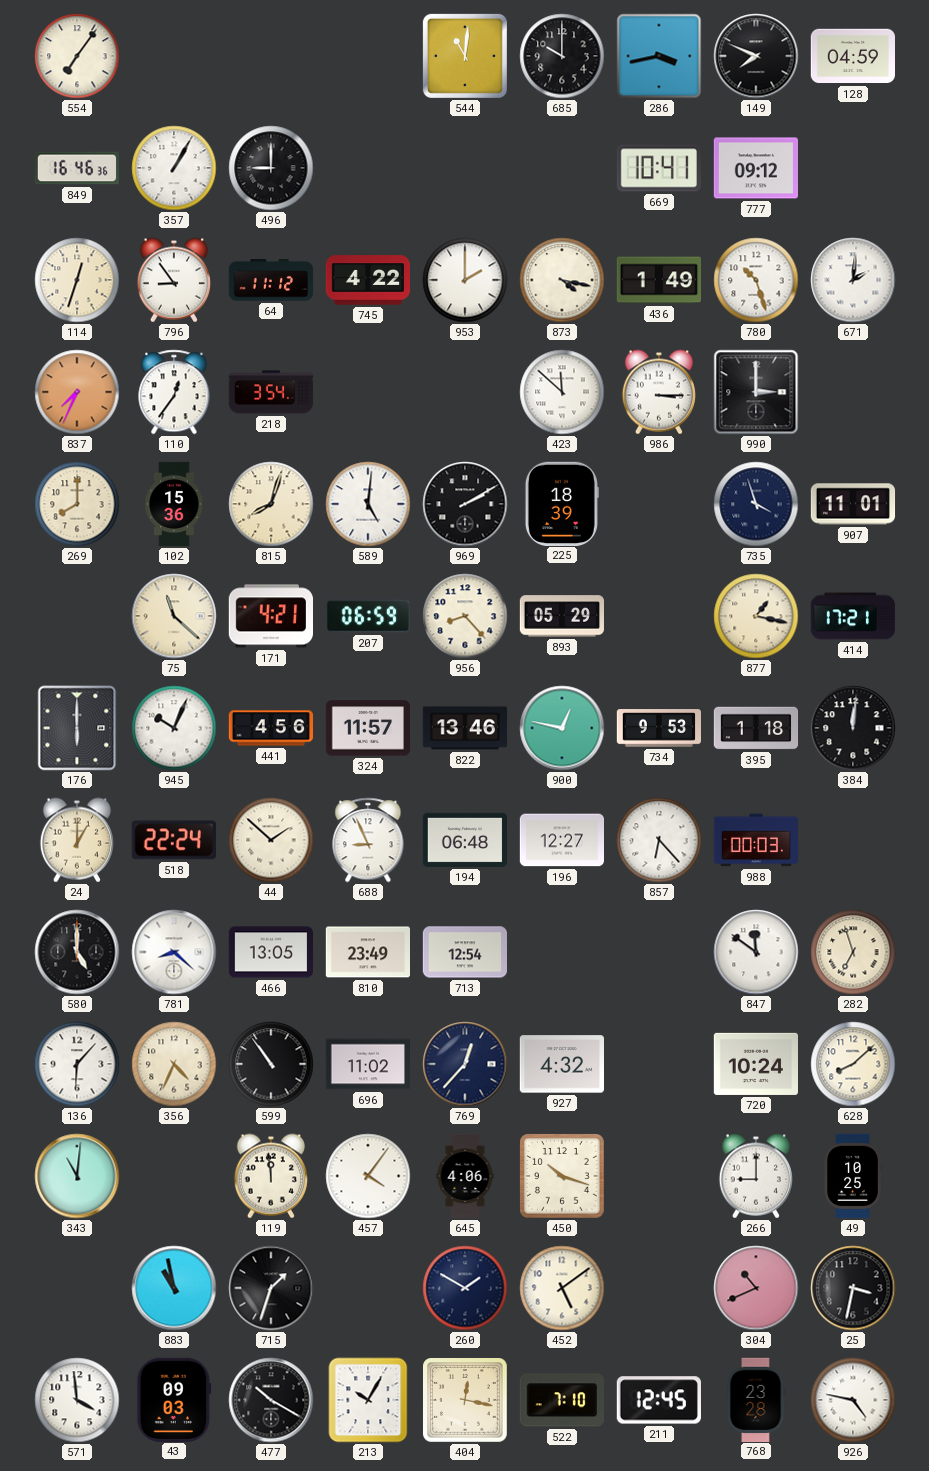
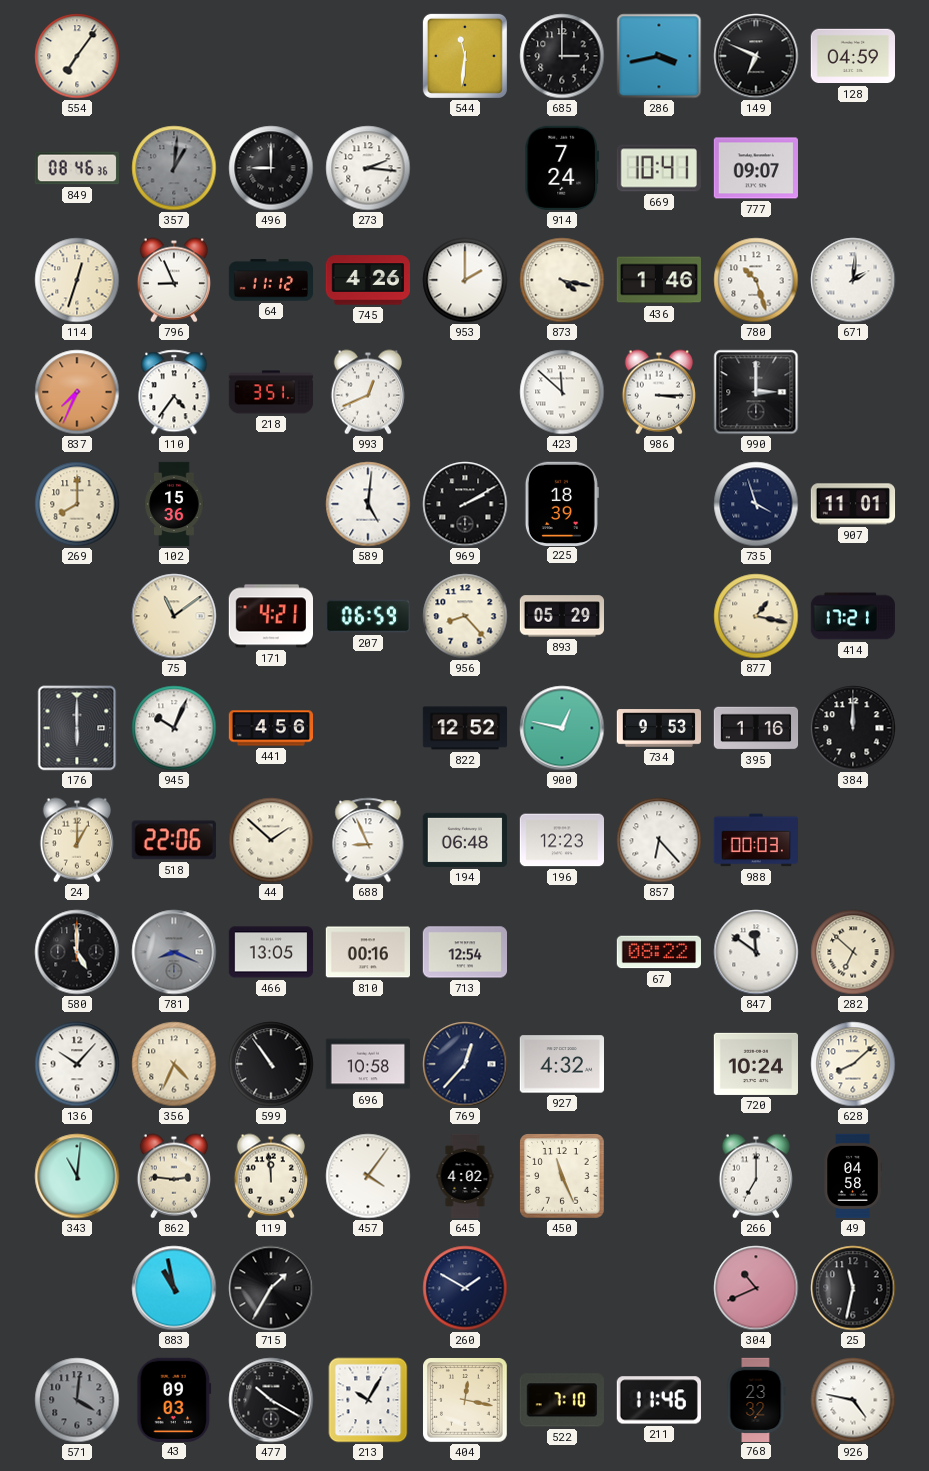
544: 11:01 -> 11:31 (465, 56)
685: 10:00 -> 3:00 (562, 56)
149: 7:49 -> 6:49 (756, 56)
849: 16:46 -> 08:46 (76, 168)
357: 1:05 -> 1:01 (174, 168)
357 dial: white -> grey (174, 168)
273: none -> 2:16 (368, 168)
914: none -> 7:24 (562, 168)
777: 09:12 -> 09:07 (755, 168)
796: 8:54 -> 8:56 (174, 280)
745: 4:22 -> 4:26 (367, 280)
436: 1:49 -> 1:46 (658, 280)
110: 12:36 -> 4:36 (174, 392)
218: 3:54 -> 3:51 (271, 392)
993: none -> 12:41 (368, 392)
815: 8:03 -> none (271, 504)
75: 11:22 -> 11:09 (174, 616)
324: 11:57 -> none (367, 728)
822: 13:46 -> 12:52 (465, 728)
395: 1:18 -> 1:16 (756, 728)
384: 12:01 -> 12:00 (853, 728)
518: 22:24 -> 22:06 (174, 840)
196: 12:27 -> 12:23 (561, 840)
781: 8:22 -> 8:19 (174, 952)
781 dial: white -> grey (174, 952)
810: 23:49 -> 00:16 (367, 952)
67: none -> 08:22 (658, 952)
282: 6:57 -> 6:52 (853, 952)
136: 6:07 -> 10:07 (77, 1064)
696: 11:02 -> 10:58 (368, 1064)
862: none -> 2:46 (174, 1176)
645: 4:06 -> 4:02 (465, 1176)
450: 10:18 -> 11:26 (563, 1177)
266: 9:00 -> 7:00 (756, 1176)
49: 10:25 -> 04:58 (853, 1176)
715: 1:33 -> 1:35 (271, 1288)
452: 5:09 -> none (562, 1288)
25: 3:32 -> 11:32 (853, 1288)
571: 3:59 -> 4:01 (77, 1400)
571 dial: white -> grey (77, 1400)
211: 12:45 -> 11:46 (659, 1400)
768: 23:28 -> 23:32 (756, 1399)
